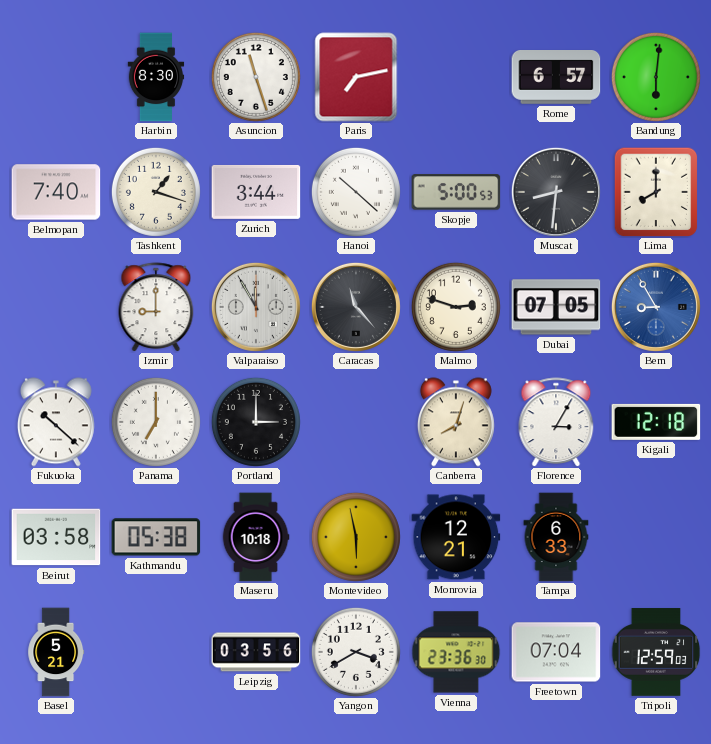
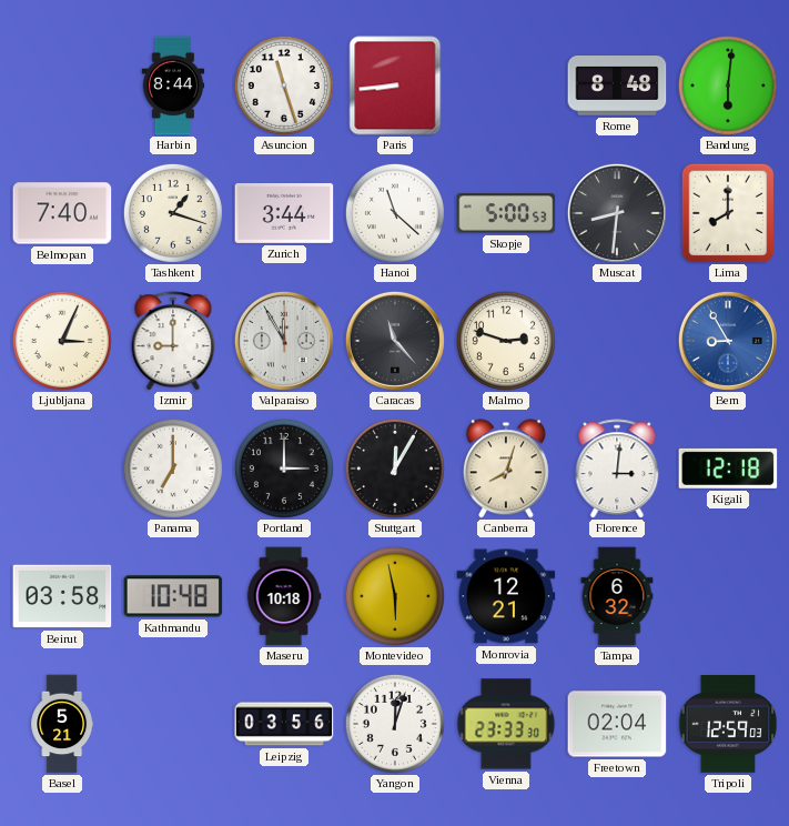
Harbin: 8:30 -> 8:44 (173, 85)
Paris: 7:13 -> 8:44 (395, 85)
Rome: 6:57 -> 8:48 (617, 87)
Hanoi: 10:22 -> 11:22 (395, 213)
Ljubljana: none -> 3:04 (62, 341)
Dubai: 07:05 -> none (556, 307)
Fukuoka: 10:22 -> none (56, 422)
Stuttgart: none -> 12:05 (395, 469)
Florence: 3:05 -> 3:01 (617, 469)
Kathmandu: 05:38 -> 10:48 (173, 596)
Tampa: 6:33 -> 6:32 (617, 596)
Yangon: 3:40 -> 12:03 (395, 724)
Vienna: 23:36 -> 23:33 (506, 724)
Freetown: 07:04 -> 02:04 (617, 724)
